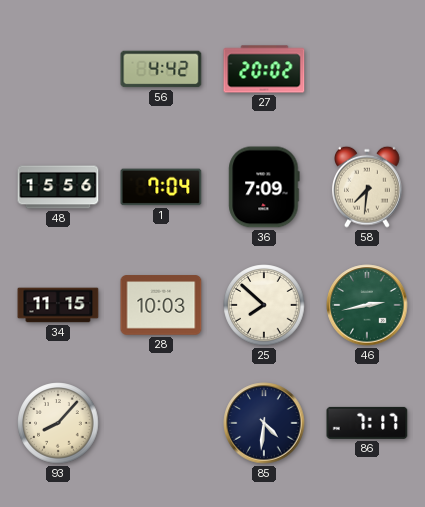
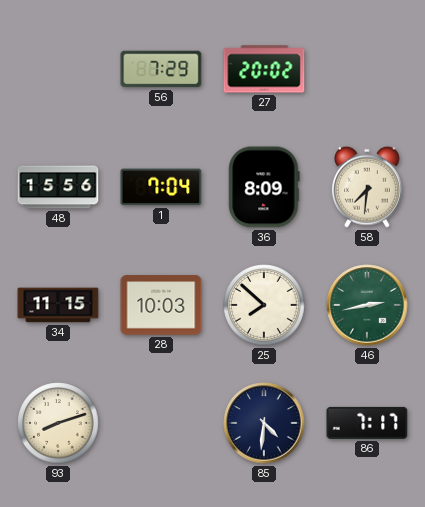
56: 4:42 -> 7:29 (161, 69)
36: 7:09 -> 8:09 (264, 187)
93: 8:07 -> 8:12 (58, 423)
